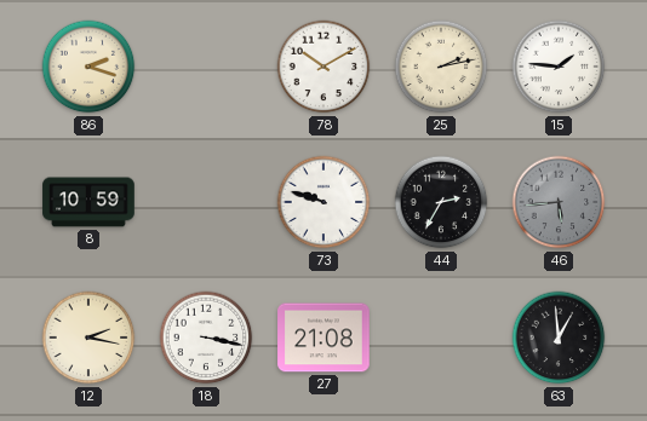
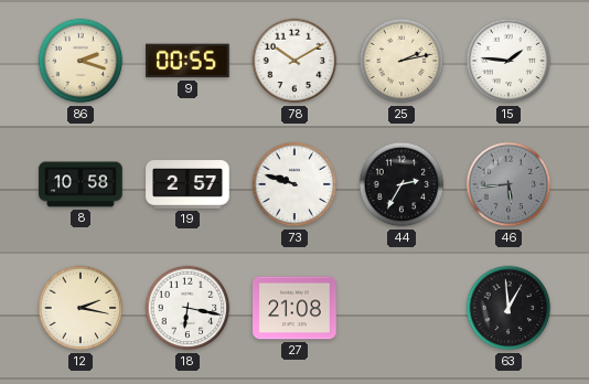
9: none -> 00:55 (188, 61)
8: 10:59 -> 10:58 (81, 184)
19: none -> 2:57 (188, 184)
18: 3:17 -> 6:17 (188, 308)
